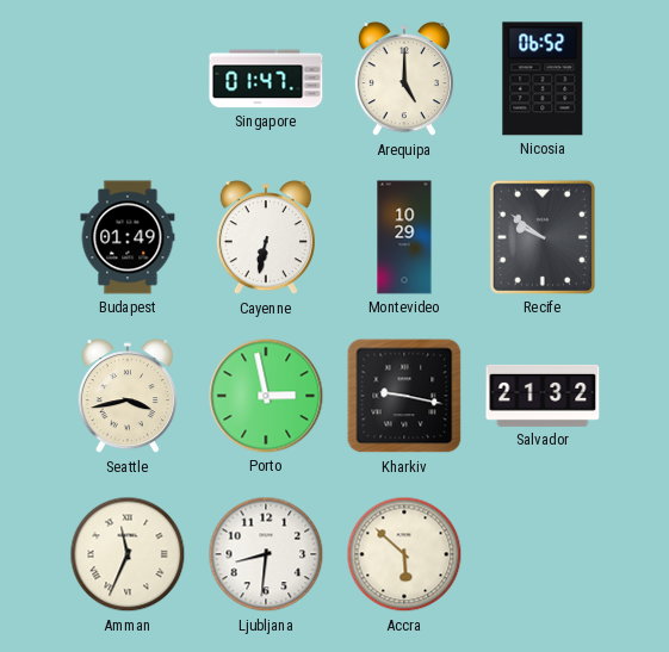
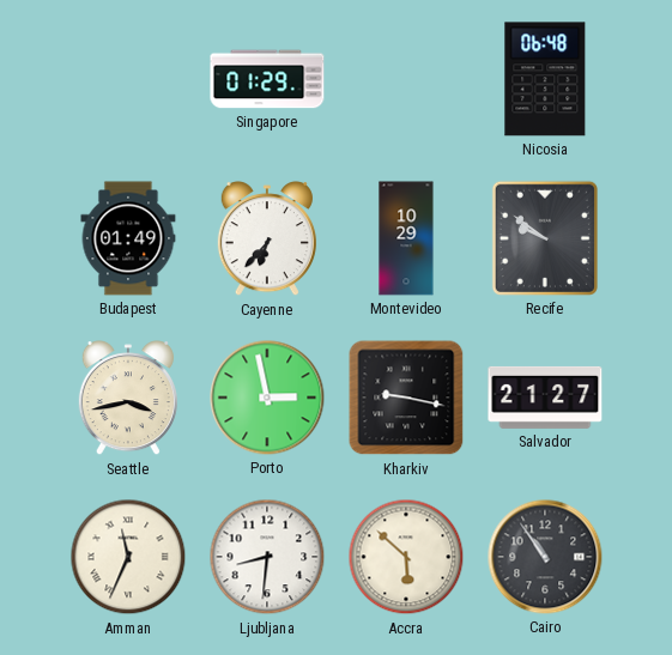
Singapore: 01:47 -> 01:29 (267, 79)
Arequipa: 5:00 -> none (404, 80)
Nicosia: 06:52 -> 06:48 (545, 79)
Cayenne: 6:32 -> 6:37 (267, 239)
Salvador: 21:32 -> 21:27 (545, 398)
Cairo: none -> 10:54 (545, 557)
